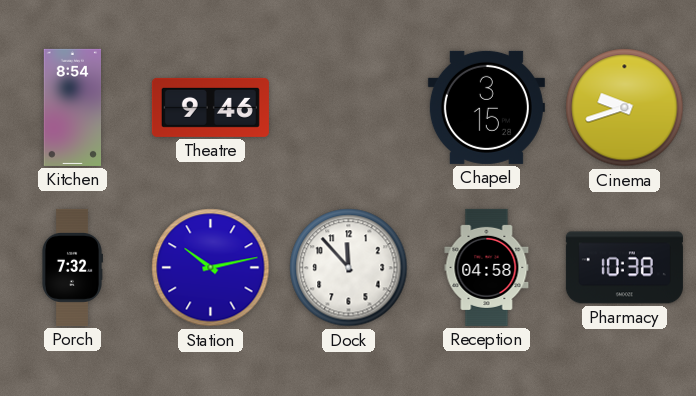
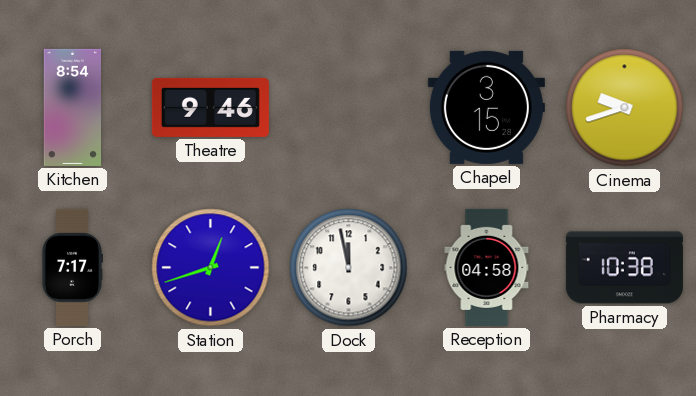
Porch: 7:32 -> 7:17 (72, 267)
Station: 10:13 -> 12:42 (211, 268)
Dock: 11:53 -> 11:58 (349, 268)
